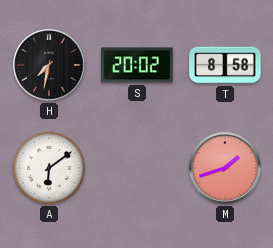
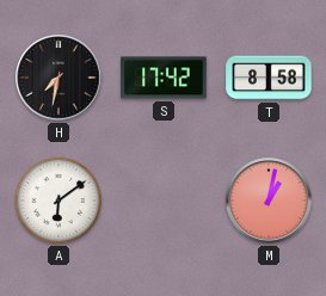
S: 20:02 -> 17:42 (164, 78)
M: 1:42 -> 1:02 (269, 201)
